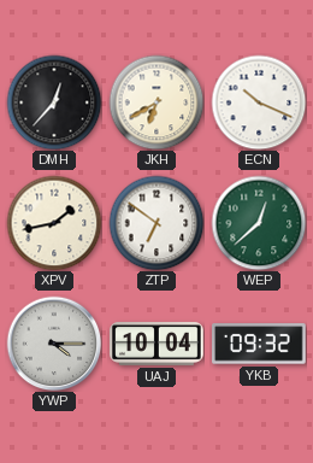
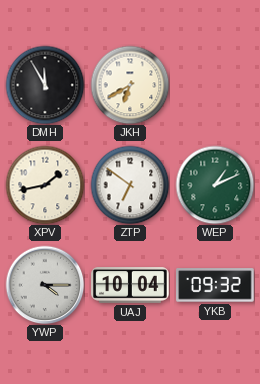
DMH: 12:37 -> 11:55 (45, 85)
ECN: 10:19 -> none (259, 102)
WEP: 12:38 -> 1:11 (215, 185)
